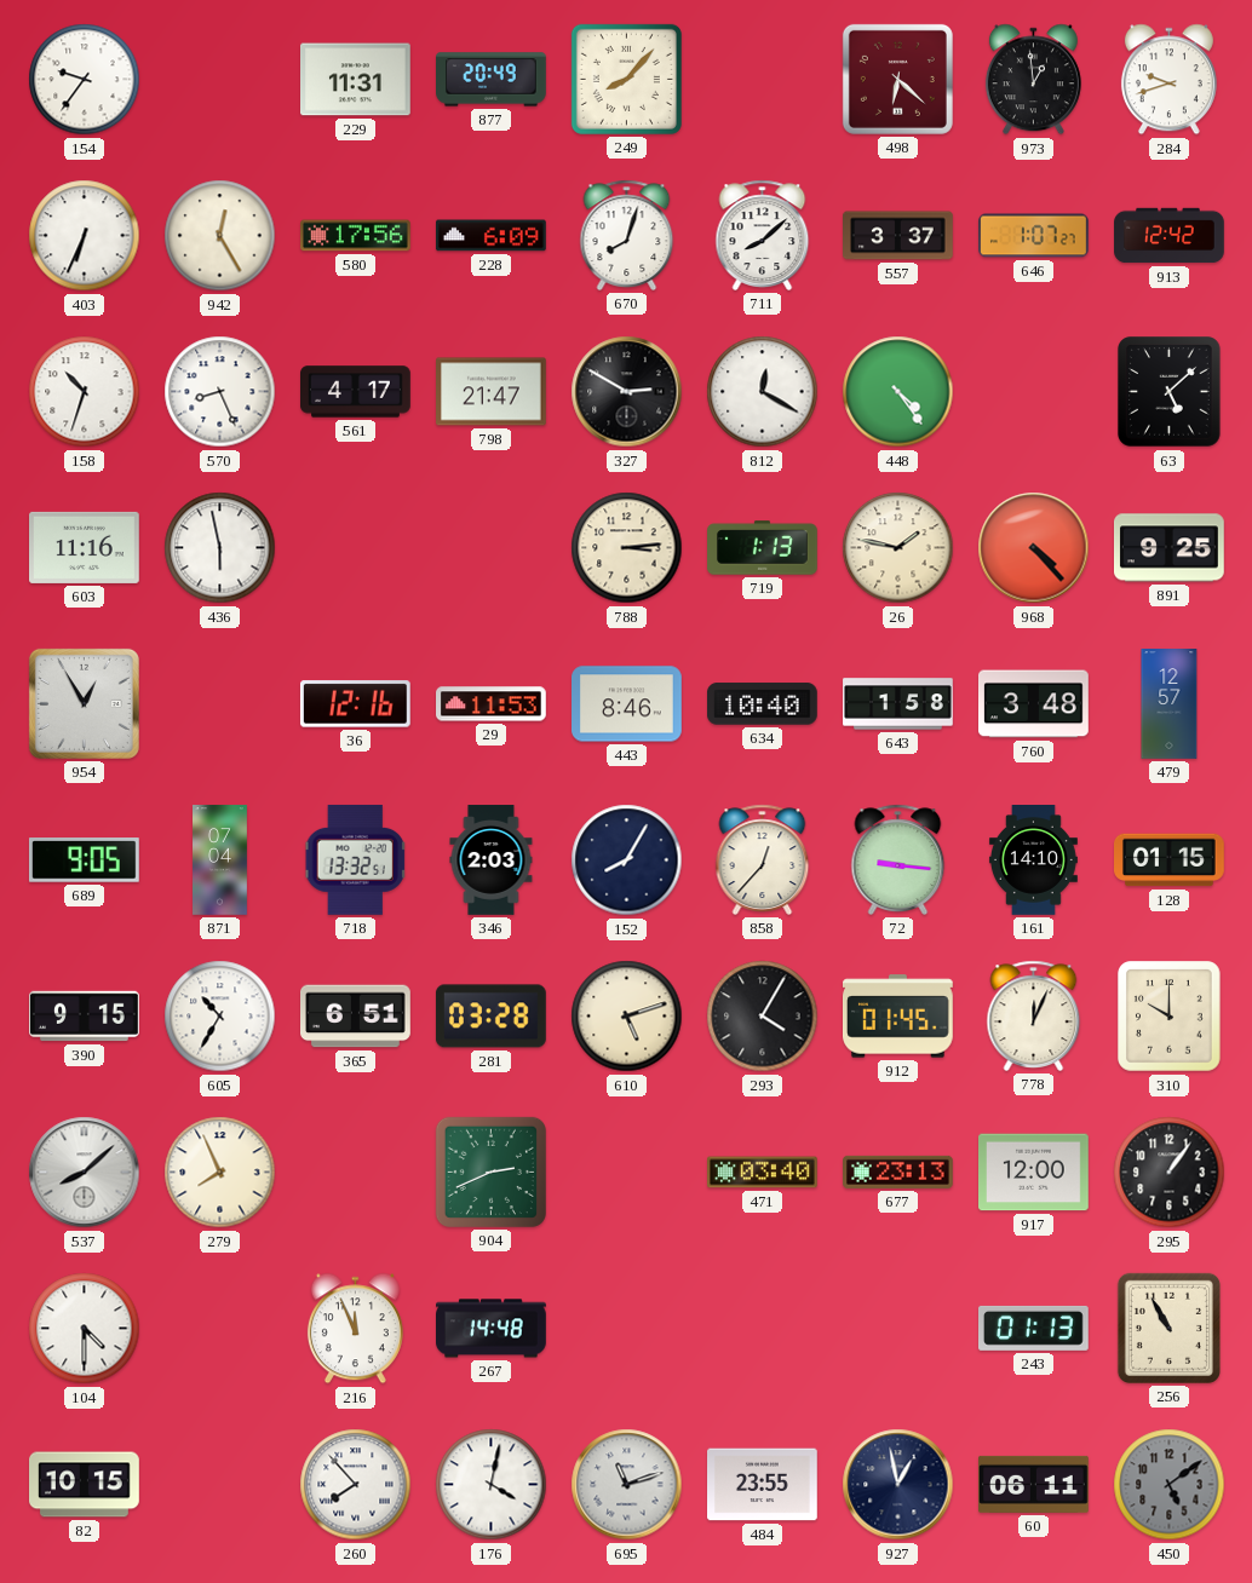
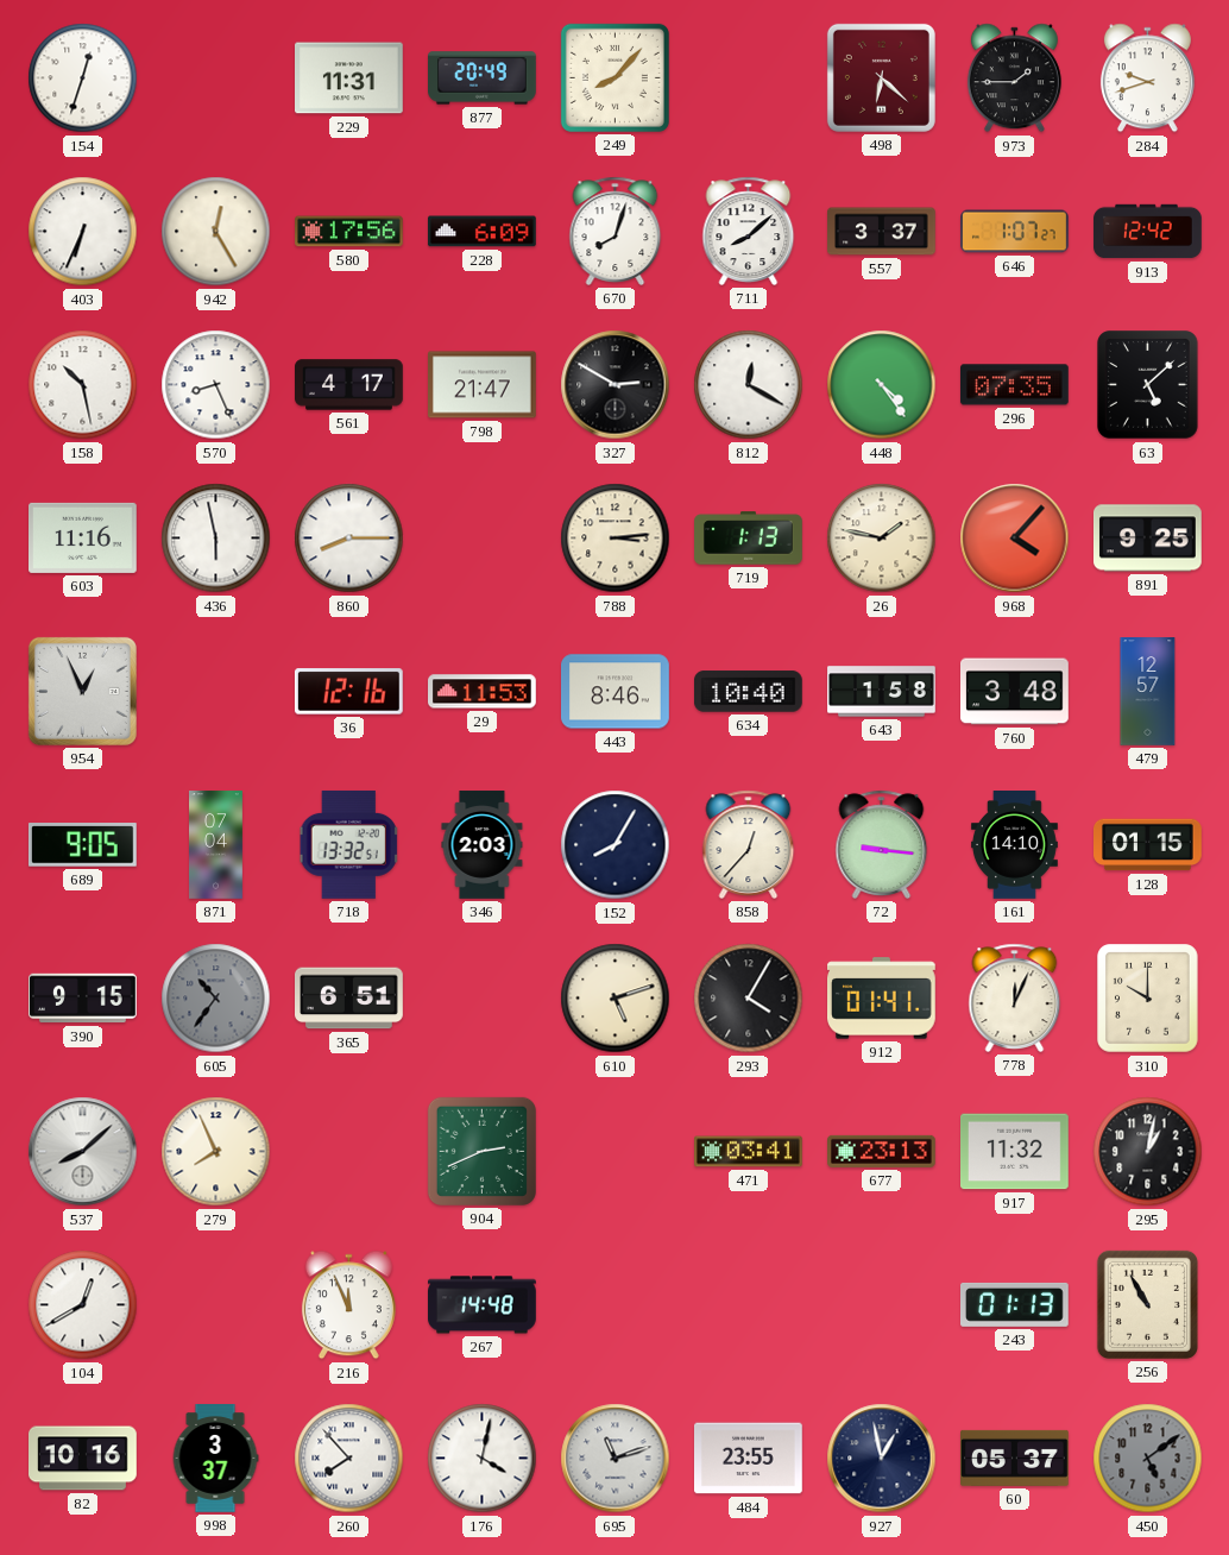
154: 9:36 -> 12:33 (83, 78)
973: 12:59 -> 1:45 (1014, 78)
158: 10:33 -> 10:28 (83, 385)
296: none -> 07:35 (1014, 385)
860: none -> 8:15 (349, 539)
968: 4:23 -> 4:07 (1015, 539)
954: 12:55 -> 12:56 (82, 691)
605: 10:35 -> 10:36 (216, 999)
605 dial: white -> grey (216, 999)
281: 03:28 -> none (492, 1017)
912: 01:45 -> 01:41 (882, 999)
471: 03:40 -> 03:41 (749, 1152)
917: 12:00 -> 11:32 (1015, 1152)
295: 1:06 -> 1:02 (1148, 1152)
104: 4:30 -> 12:40 (83, 1305)
82: 10:15 -> 10:16 (83, 1459)
998: none -> 3:37 (215, 1459)
60: 06:11 -> 05:37 (1015, 1458)
